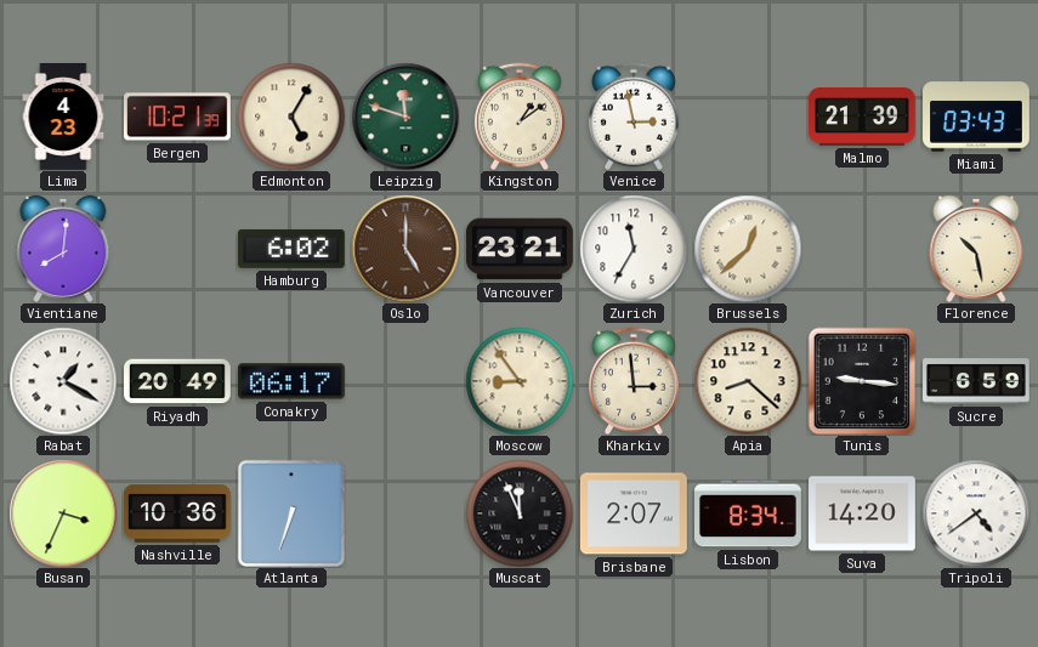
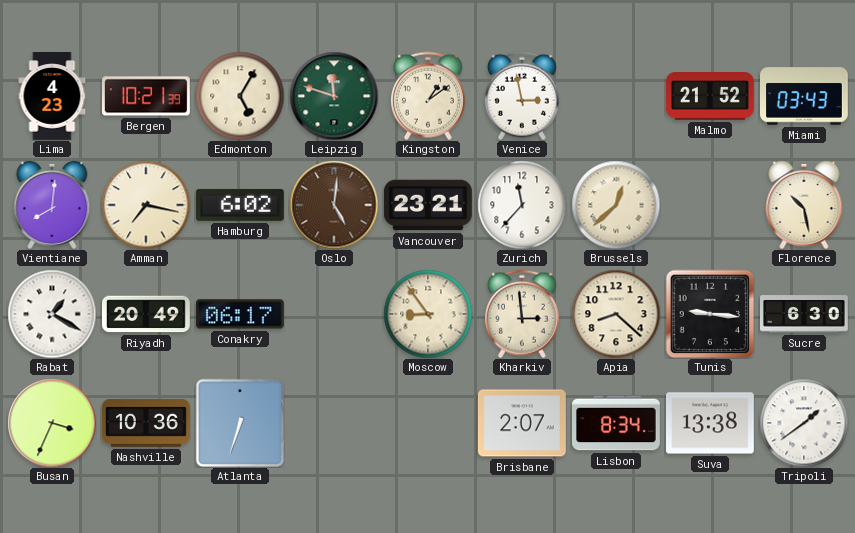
Malmo: 21:39 -> 21:52 (711, 97)
Amman: none -> 7:17 (146, 205)
Oslo: 5:00 -> 5:01 (334, 205)
Zurich: 11:35 -> 11:37 (522, 205)
Sucre: 6:59 -> 6:30 (805, 314)
Muscat: 11:56 -> none (520, 513)
Suva: 14:20 -> 13:38 (711, 423)
Tripoli: 4:39 -> 1:39 (804, 423)
